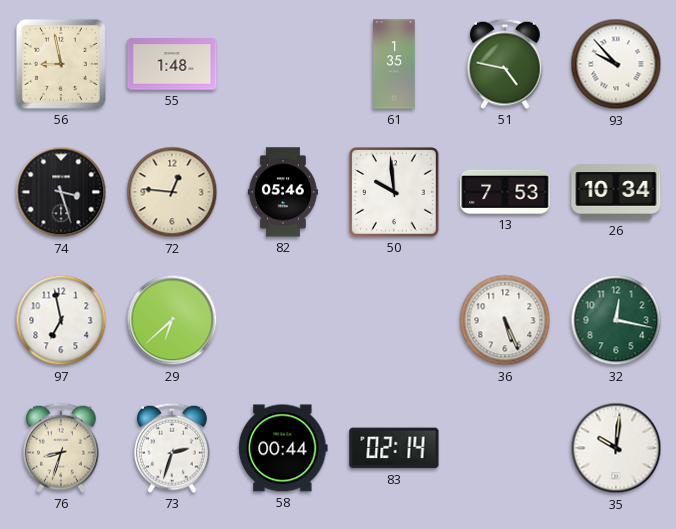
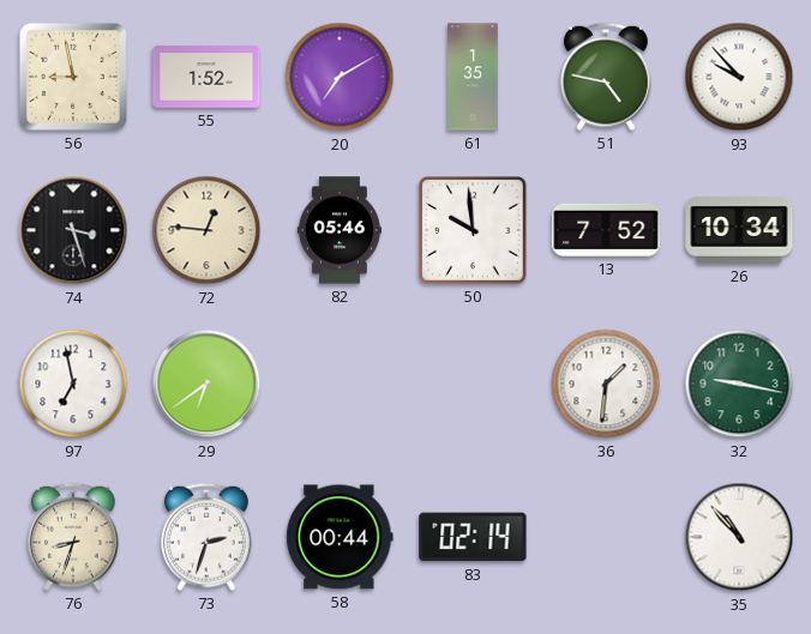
55: 1:48 -> 1:52 (206, 77)
20: none -> 7:10 (340, 77)
13: 7:53 -> 7:52 (606, 230)
29: 6:38 -> 6:39 (206, 384)
36: 5:26 -> 1:31 (606, 384)
32: 12:17 -> 9:17 (739, 384)
35: 10:01 -> 10:53 (739, 537)
